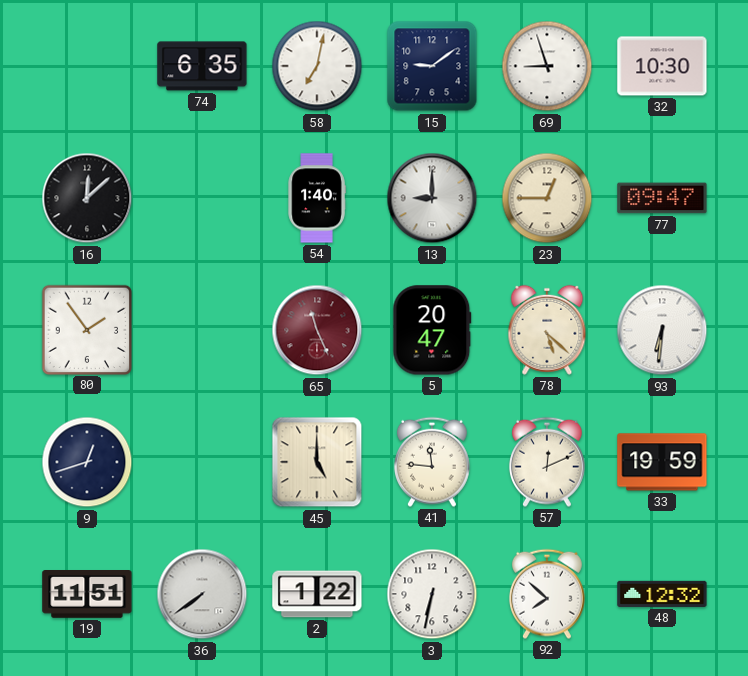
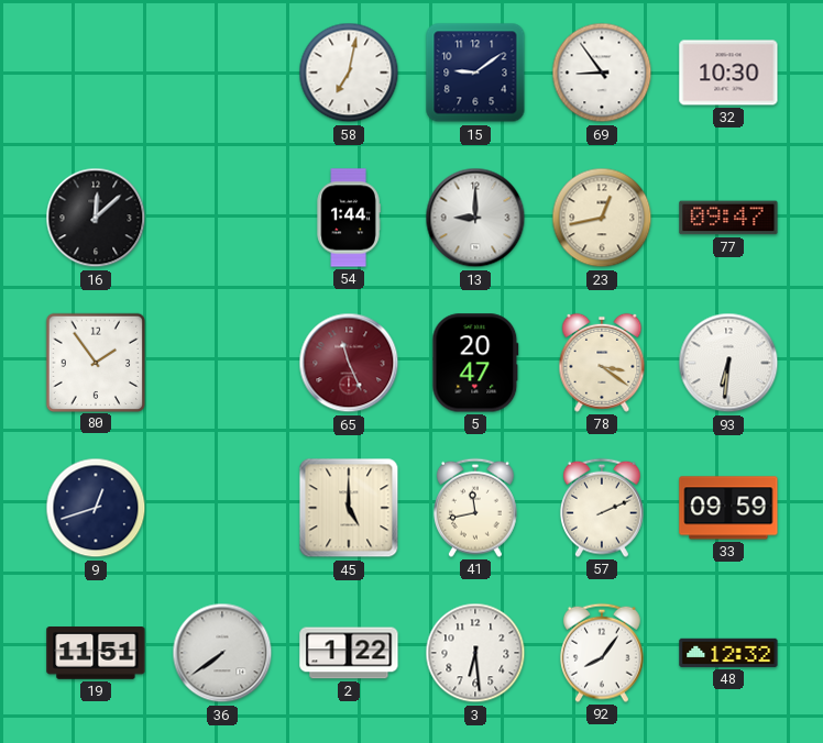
74: 6:35 -> none (202, 66)
69: 8:57 -> 8:54 (602, 73)
54: 1:40 -> 1:44 (349, 218)
23: 12:45 -> 12:43 (602, 218)
78: 5:22 -> 3:21 (602, 363)
41: 11:46 -> 11:43 (475, 508)
57: 12:11 -> 2:11 (602, 508)
33: 19:59 -> 09:59 (728, 508)
3: 6:32 -> 6:29 (475, 653)
92: 7:52 -> 8:06 (602, 653)
